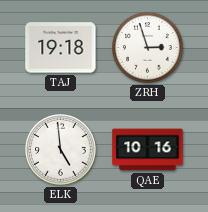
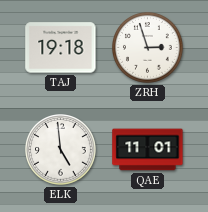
QAE: 10:16 -> 11:01 (148, 150)
